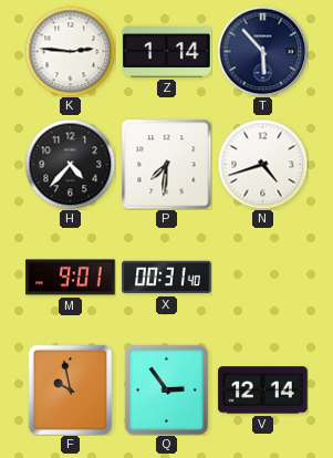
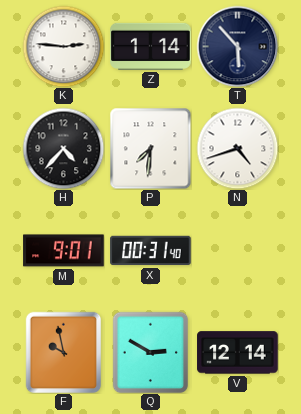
Q: 2:54 -> 2:50 (151, 352)
